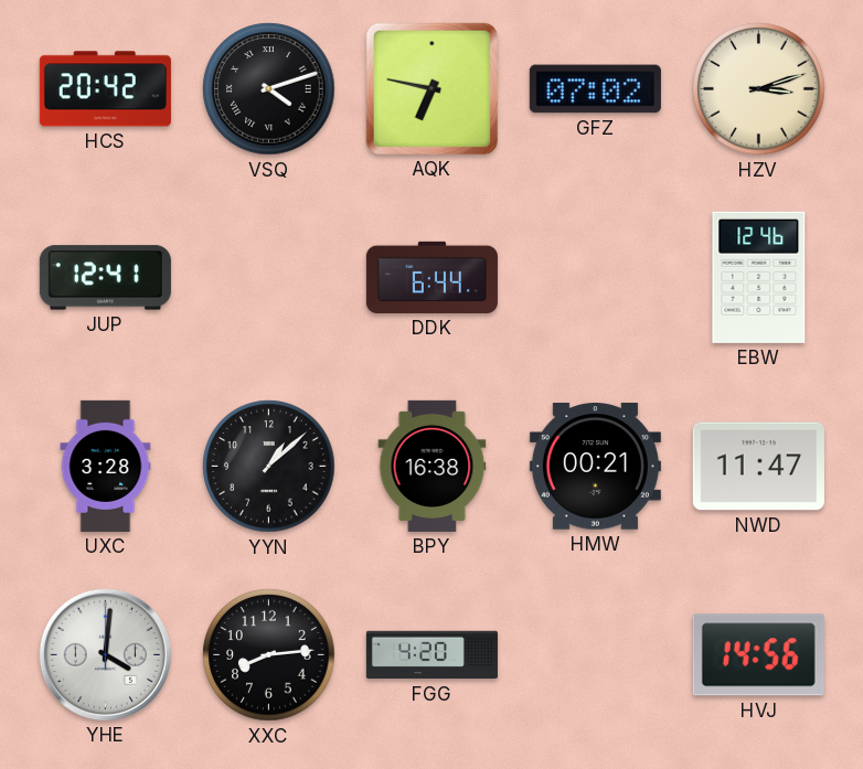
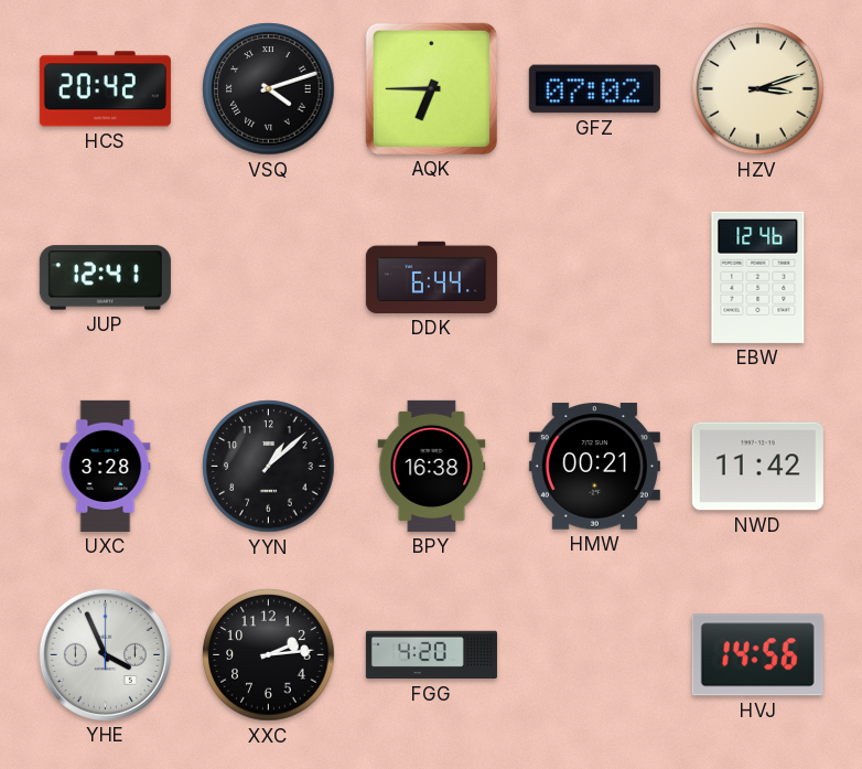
AQK: 6:47 -> 6:45 (431, 88)
NWD: 11:47 -> 11:42 (757, 467)
YHE: 4:01 -> 3:56 (105, 654)
XXC: 8:14 -> 2:14 (269, 655)
